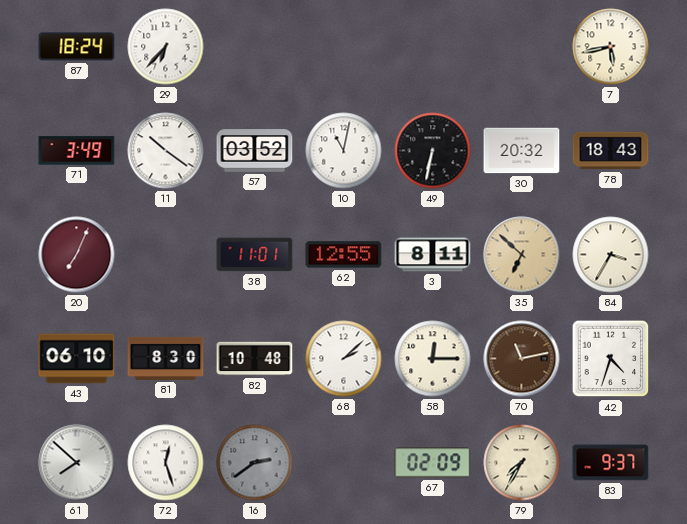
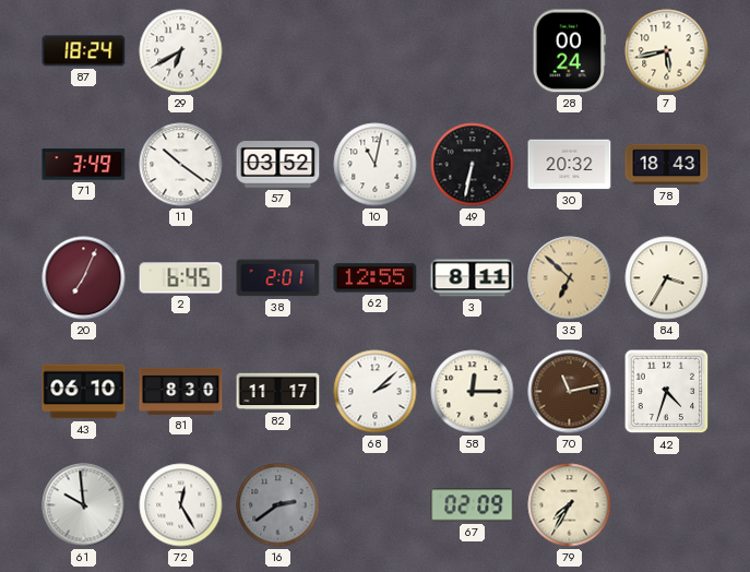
29: 6:37 -> 6:40 (181, 51)
28: none -> 00:24 (569, 51)
2: none -> 6:45 (181, 278)
38: 11:01 -> 2:01 (278, 278)
82: 10:48 -> 11:17 (278, 392)
61: 7:52 -> 9:59 (84, 505)
72: 12:27 -> 12:25 (181, 505)
83: 9:37 -> none (611, 463)
